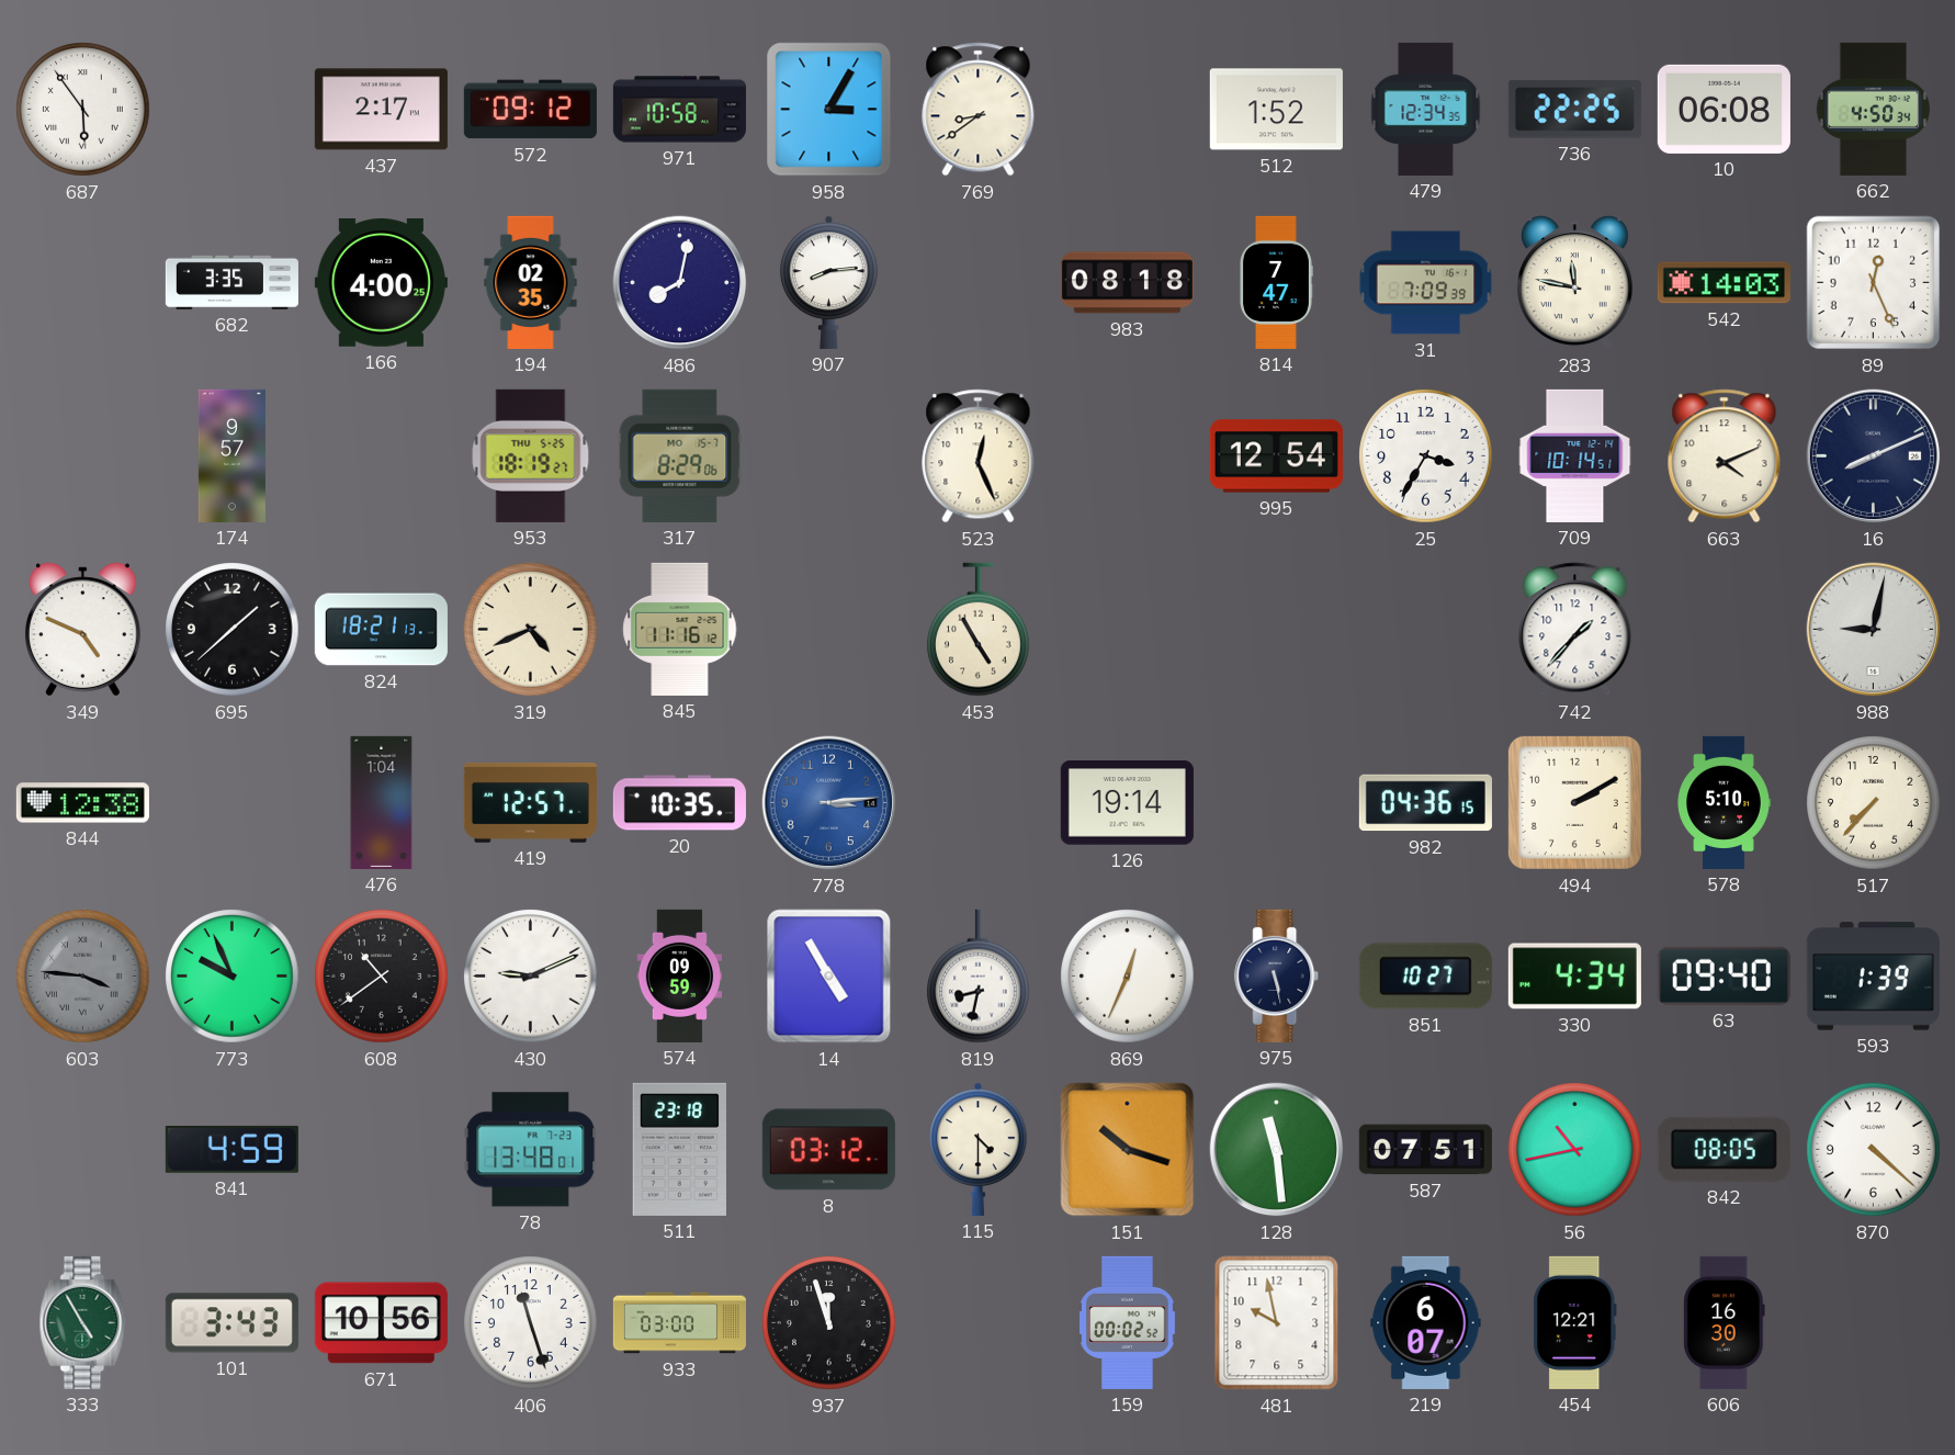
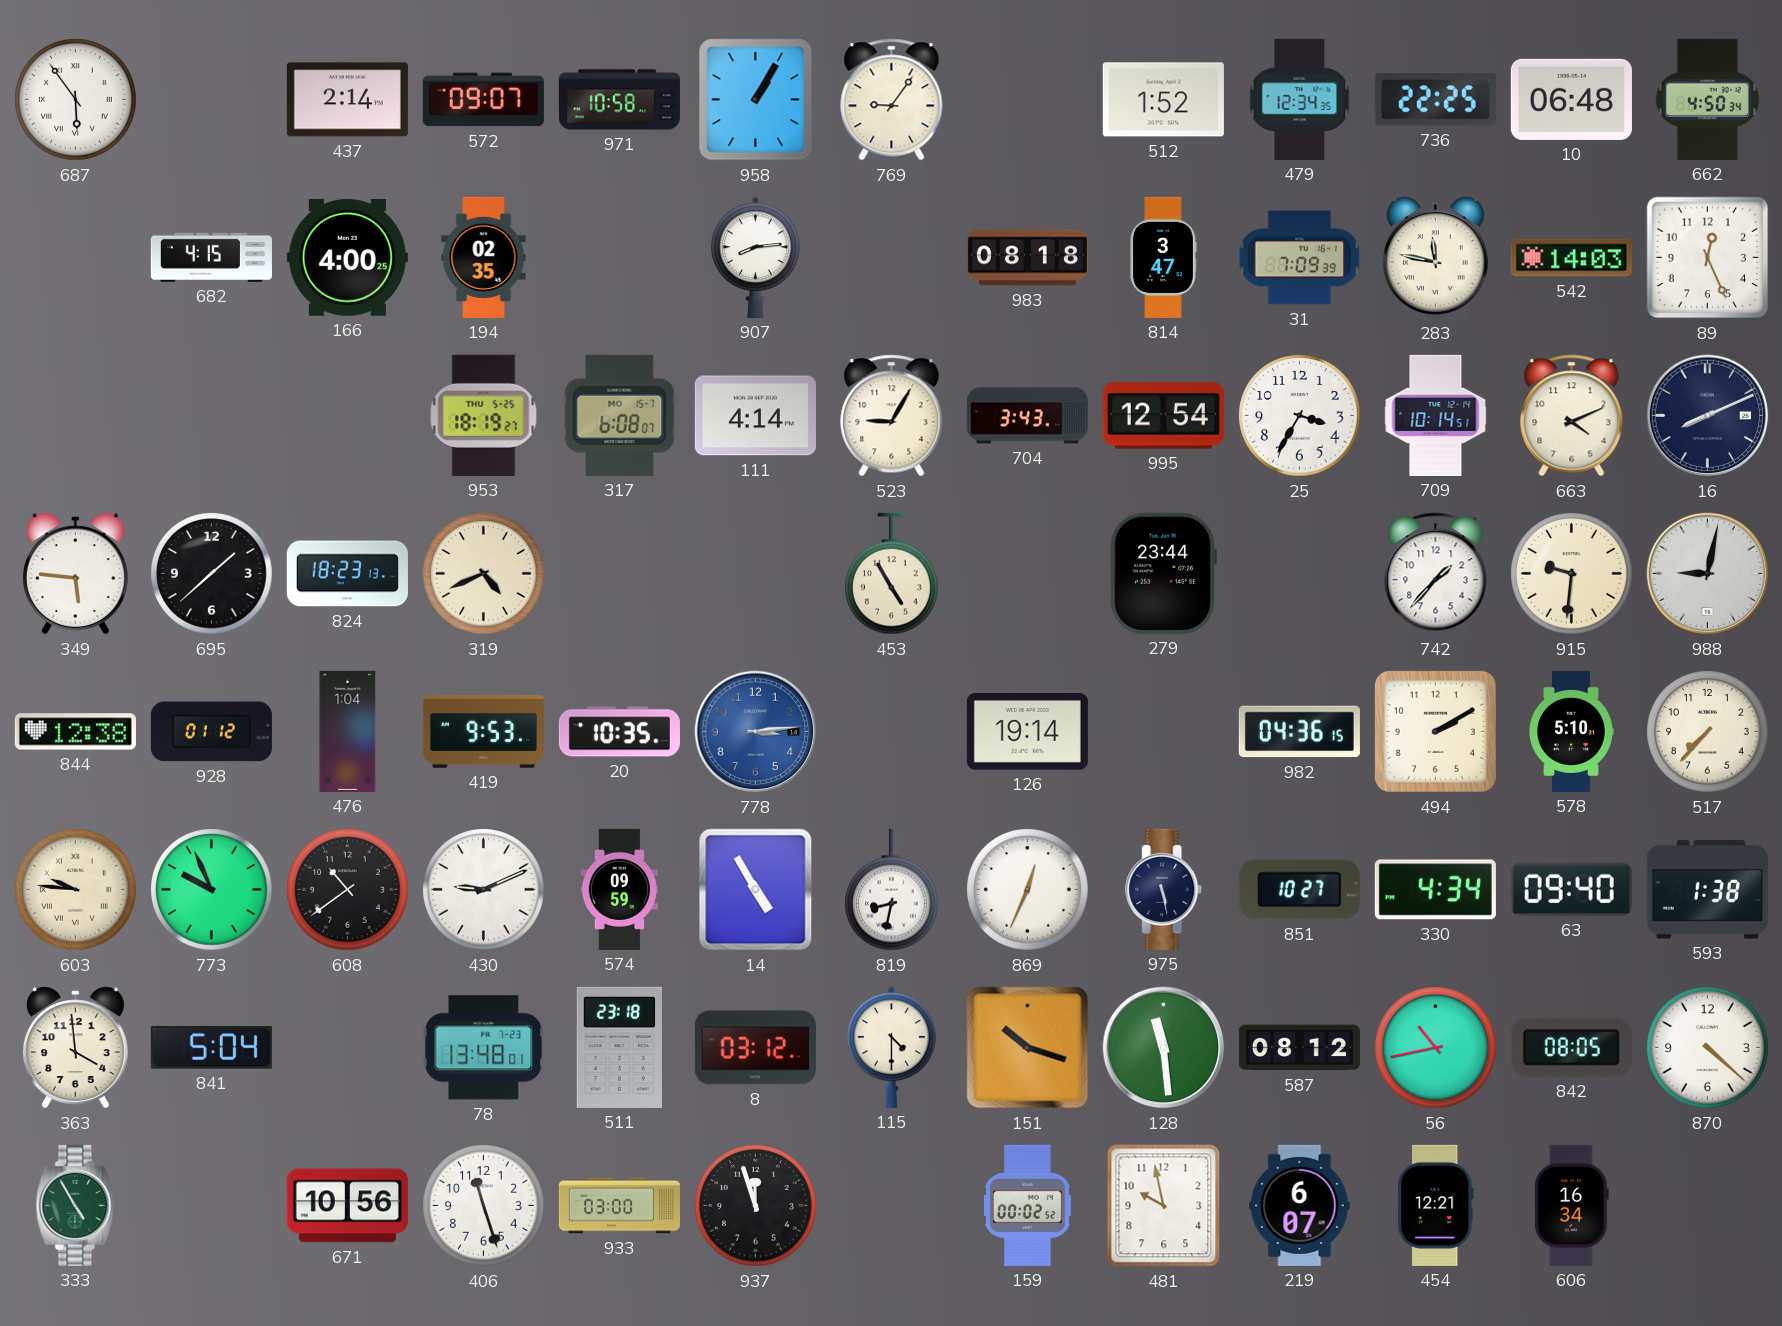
437: 2:17 -> 2:14 (347, 100)
572: 09:12 -> 09:07 (483, 100)
958: 3:05 -> 1:05 (756, 100)
769: 8:39 -> 9:06 (892, 100)
10: 06:08 -> 06:48 (1571, 99)
682: 3:35 -> 4:15 (211, 257)
486: 8:02 -> none (680, 283)
814: 7:47 -> 3:47 (1163, 257)
174: 9:57 -> none (231, 455)
317: 8:29 -> 6:08 (620, 415)
111: none -> 4:14 (755, 416)
523: 12:26 -> 9:05 (892, 416)
704: none -> 3:43 (1027, 416)
349: 4:49 -> 5:46 (75, 574)
824: 18:21 -> 18:23 (347, 574)
845: 11:16 -> none (680, 629)
279: none -> 23:44 (1163, 573)
915: none -> 9:31 (1572, 574)
928: none -> 01:12 (211, 732)
419: 12:57 -> 9:53 (483, 732)
603: 3:46 -> 9:46 (76, 890)
603 dial: grey -> cream (76, 890)
593: 1:39 -> 1:38 (1707, 890)
363: none -> 3:59 (75, 1048)
841: 4:59 -> 5:04 (211, 1047)
587: 07:51 -> 08:12 (1299, 1048)
101: 3:43 -> none (231, 1323)
606: 16:30 -> 16:34 (1572, 1205)
